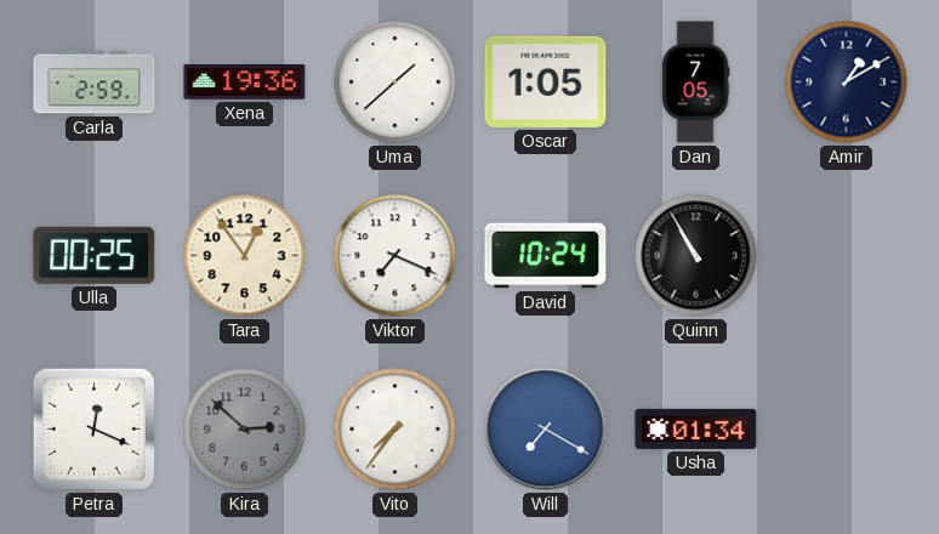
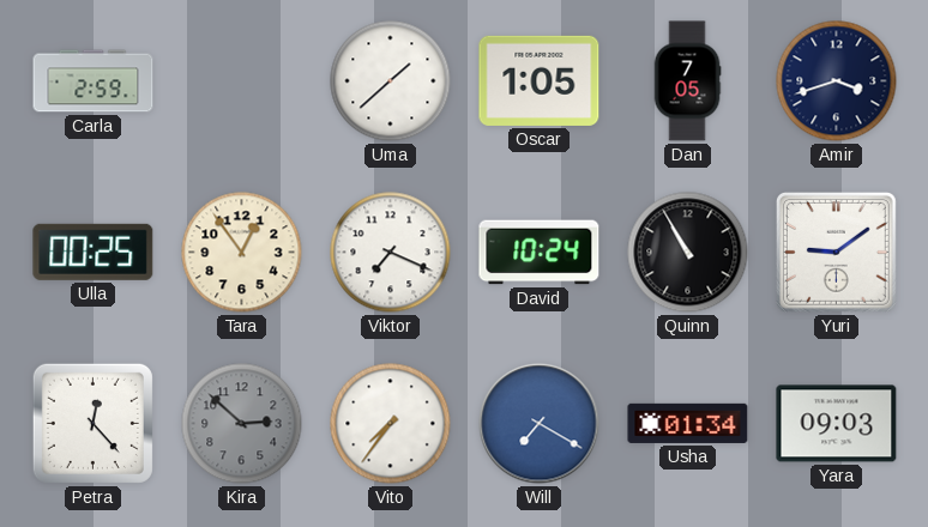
Xena: 19:36 -> none (245, 83)
Amir: 1:10 -> 3:42 (837, 81)
Yuri: none -> 9:09 (836, 252)
Petra: 12:19 -> 12:23 (92, 423)
Yara: none -> 09:03 (837, 424)
